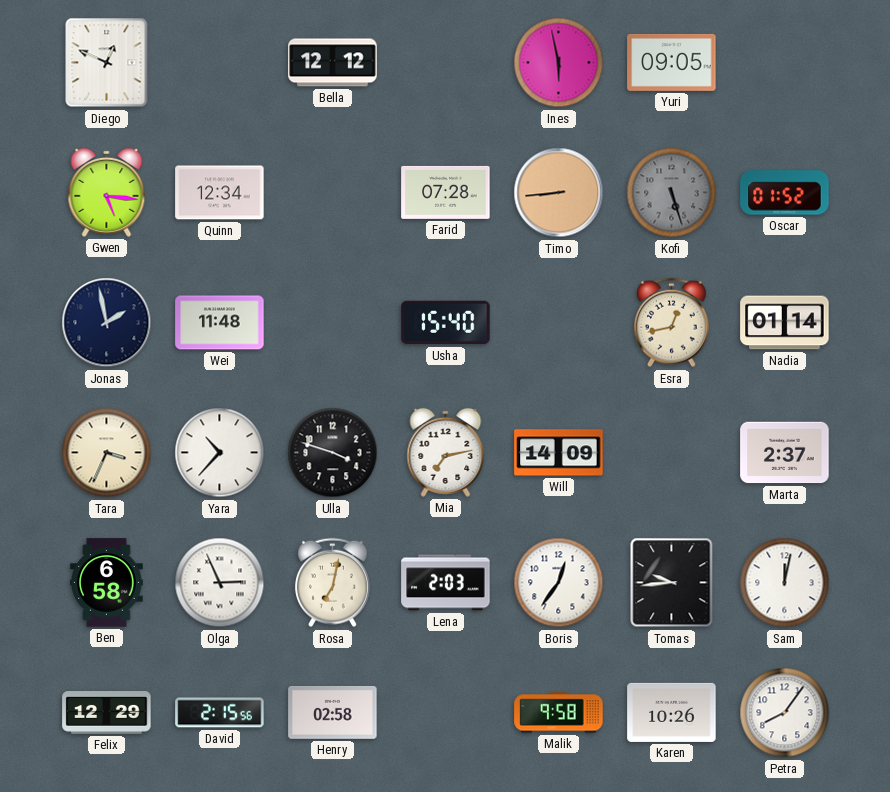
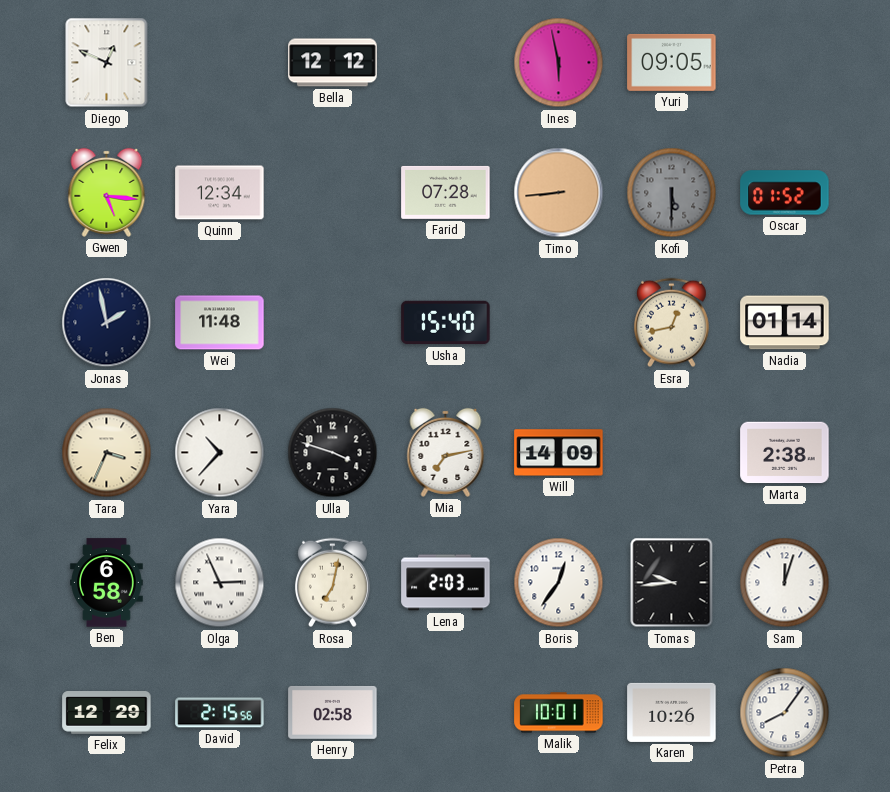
Kofi: 5:27 -> 5:30 (672, 193)
Marta: 2:37 -> 2:38 (785, 453)
Sam: 12:02 -> 12:03 (785, 583)
Malik: 9:58 -> 10:01 (559, 713)
